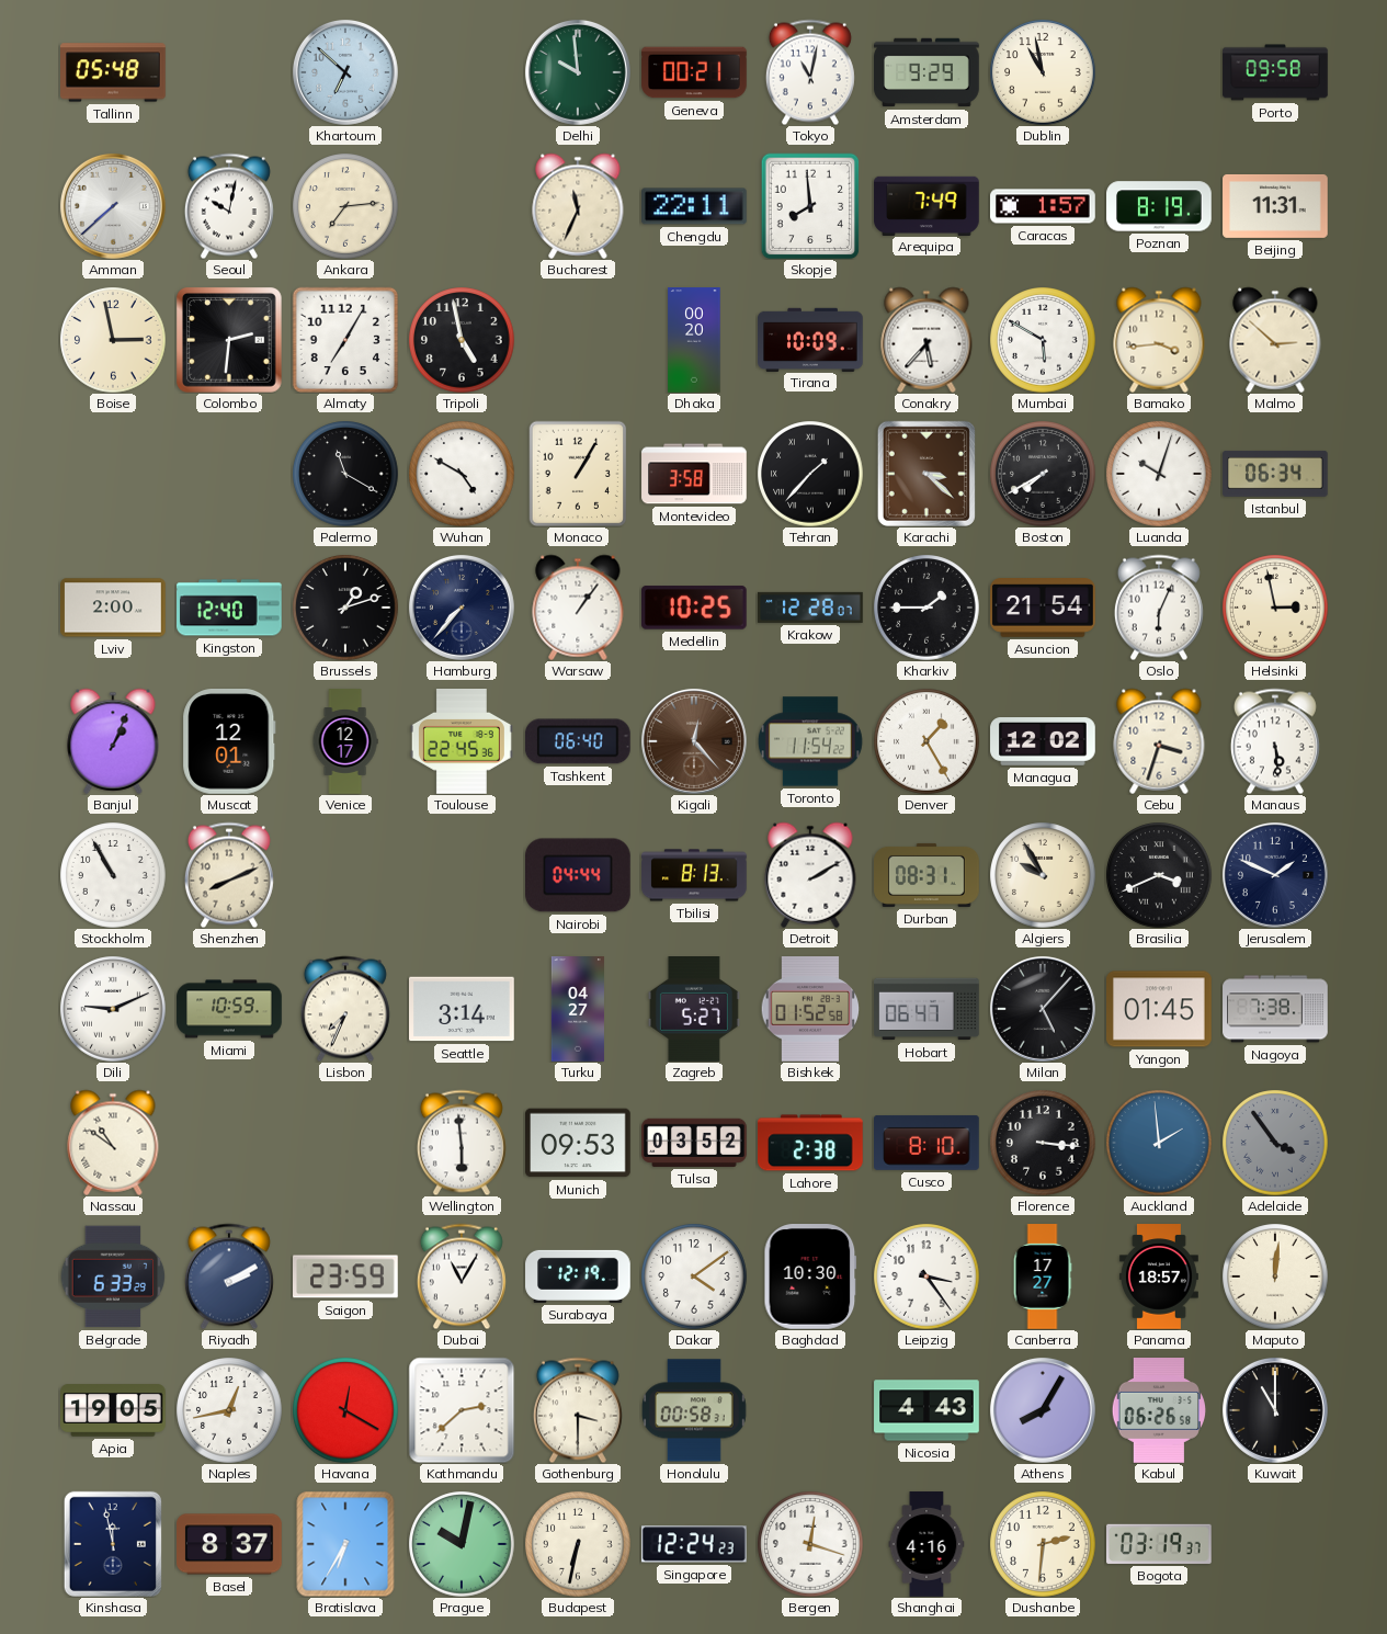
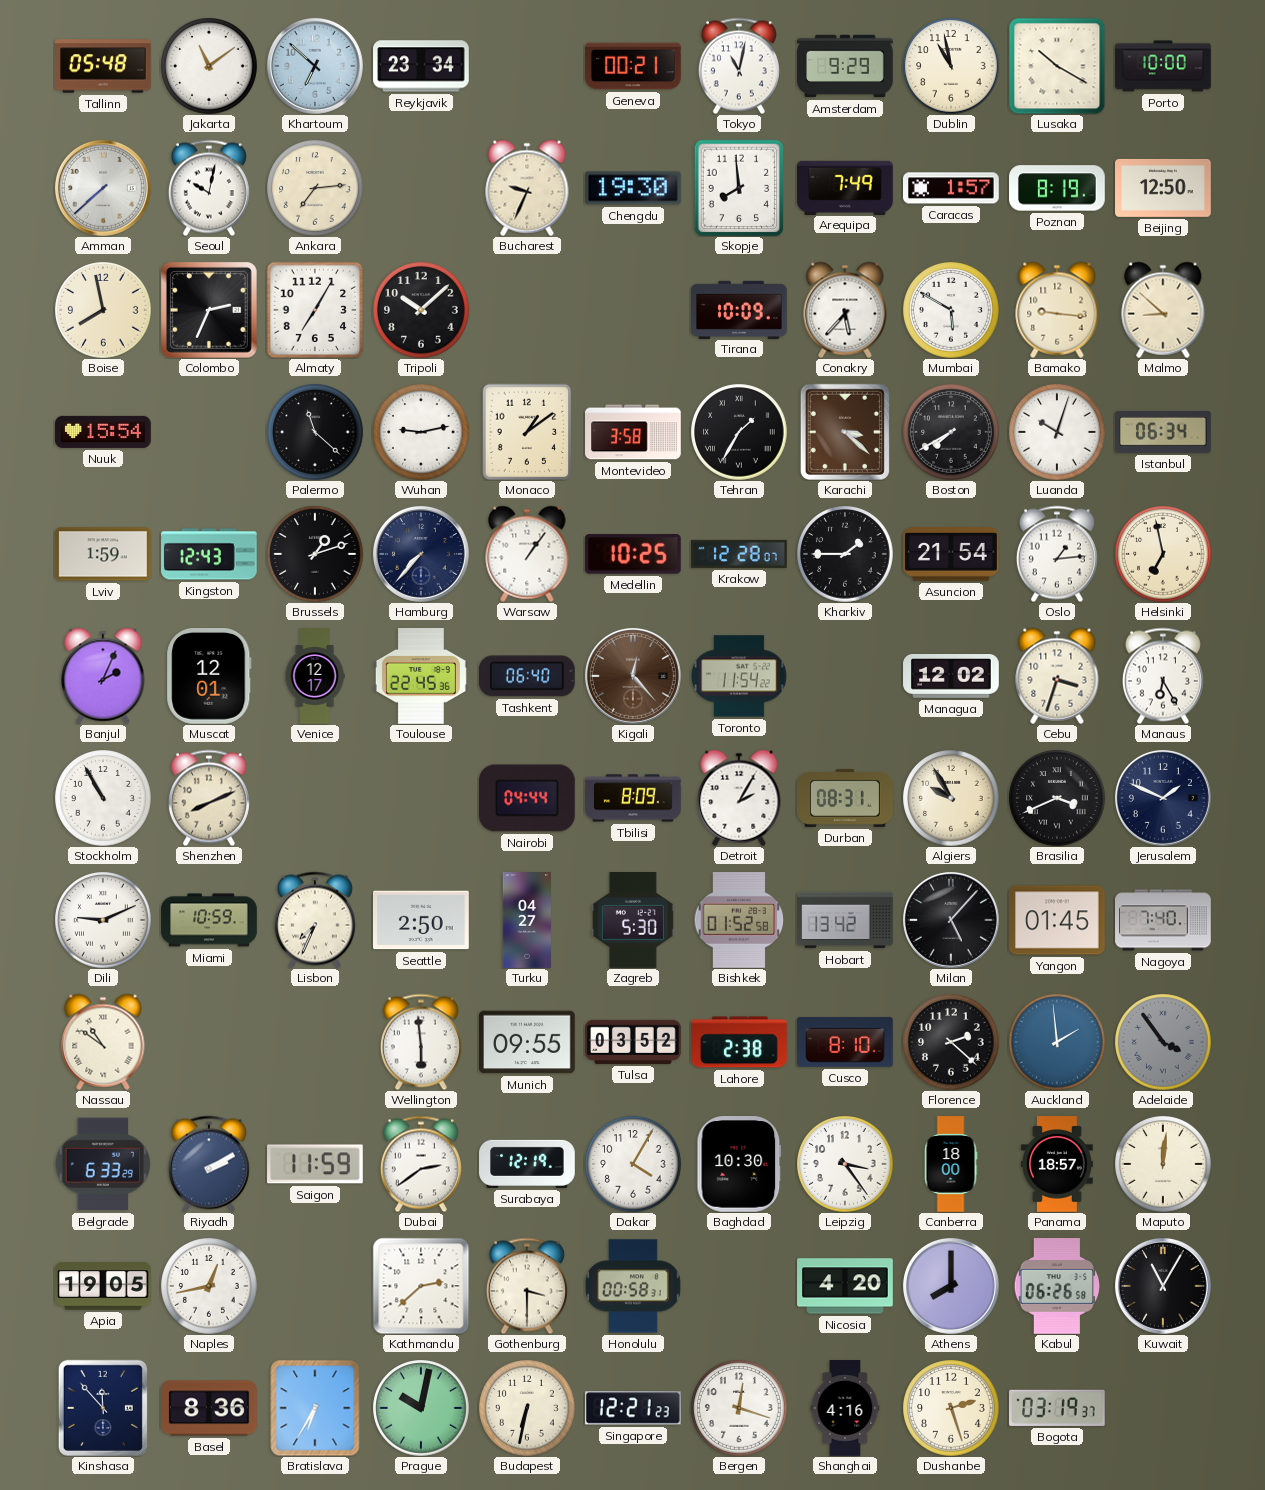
Jakarta: none -> 11:09 (209, 66)
Reykjavik: none -> 23:34 (421, 66)
Delhi: 9:59 -> none (578, 72)
Lusaka: none -> 10:20 (1057, 66)
Porto: 09:58 -> 10:00 (1163, 66)
Bucharest: 11:34 -> 9:34 (527, 188)
Chengdu: 22:11 -> 19:30 (634, 188)
Beijing: 11:31 -> 12:50 (1163, 188)
Boise: 2:58 -> 7:58 (103, 310)
Colombo: 2:31 -> 2:34 (209, 310)
Tripoli: 4:58 -> 10:08 (421, 310)
Dhaka: 00:20 -> none (694, 340)
Bamako: 3:44 -> 9:16 (1057, 310)
Malmo: 2:52 -> 8:52 (1163, 310)
Nuuk: none -> 15:54 (103, 432)
Palermo: 11:20 -> 11:22 (315, 432)
Wuhan: 4:50 -> 9:13 (421, 432)
Monaco: 1:05 -> 1:09 (527, 432)
Tehran: 1:37 -> 1:35 (739, 432)
Lviv: 2:00 -> 1:59 (104, 554)
Kingston: 12:40 -> 12:43 (210, 554)
Oslo: 6:04 -> 1:14 (1057, 554)
Helsinki: 2:58 -> 6:58 (1163, 554)
Banjul: 1:04 -> 2:04 (103, 676)
Denver: 1:25 -> none (926, 741)
Manaus: 5:29 -> 6:25 (1163, 676)
Tbilisi: 8:13 -> 8:09 (633, 798)
Detroit: 2:10 -> 2:05 (739, 798)
Seattle: 3:14 -> 2:50 (422, 920)
Zagreb: 5:27 -> 5:30 (633, 921)
Hobart: 06:47 -> 13:42 (845, 920)
Nagoya: 7:38 -> 7:40 (1163, 920)
Munich: 09:53 -> 09:55 (528, 1042)
Florence: 3:16 -> 2:22 (951, 1042)
Saigon: 23:59 -> 11:59 (316, 1164)
Dubai: 11:05 -> 2:39 (421, 1164)
Dakar: 4:09 -> 4:05 (633, 1164)
Canberra: 17:27 -> 18:00 (951, 1164)
Havana: 12:20 -> none (345, 1410)
Nicosia: 4:43 -> 4:20 (845, 1286)
Athens: 8:05 -> 8:00 (951, 1286)
Kuwait: 11:00 -> 11:05 (1163, 1286)
Kinshasa: 11:58 -> 11:53 (103, 1408)
Basel: 8:37 -> 8:36 (210, 1408)
Singapore: 12:24 -> 12:21 (633, 1408)
Dushanbe: 2:31 -> 2:27 (951, 1408)
